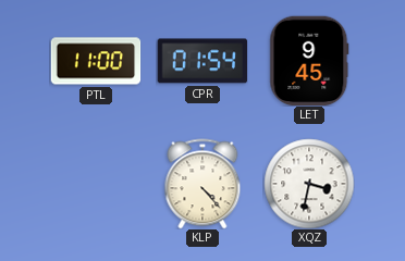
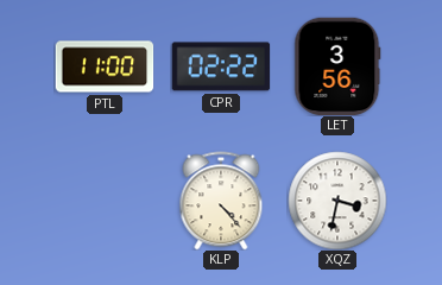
CPR: 01:54 -> 02:22 (221, 66)
LET: 9:45 -> 3:56 (337, 66)
